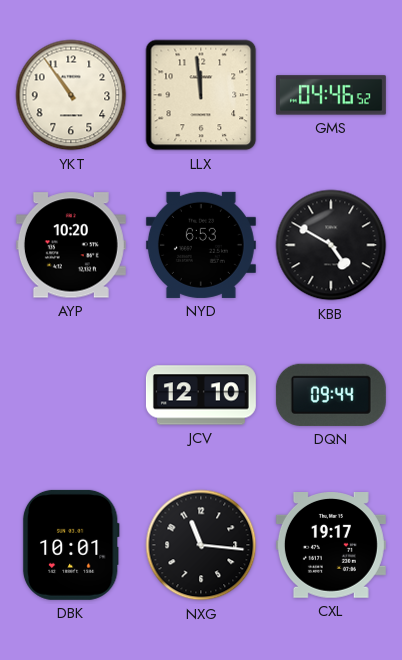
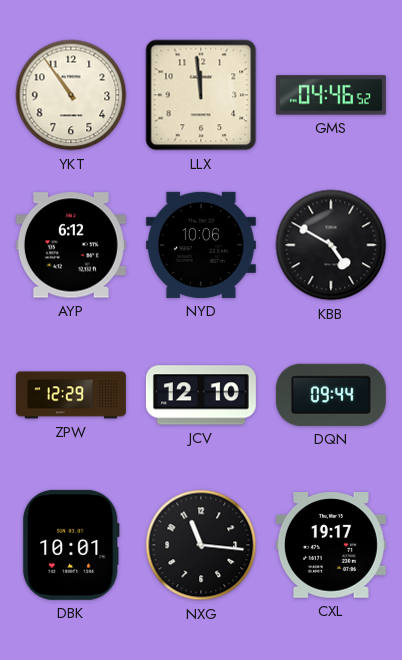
AYP: 10:20 -> 6:12 (71, 245)
NYD: 6:53 -> 10:06 (201, 245)
ZPW: none -> 12:29 (71, 395)
